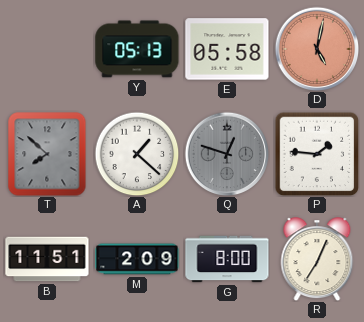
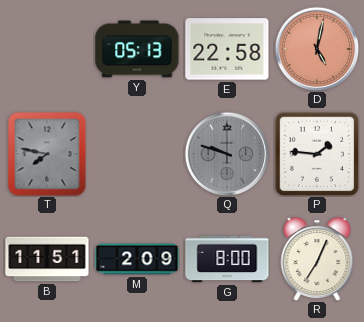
E: 05:58 -> 22:58 (227, 49)
T: 7:52 -> 7:47 (47, 154)
A: 1:22 -> none (137, 154)
Q: 12:48 -> 9:48 (227, 154)
